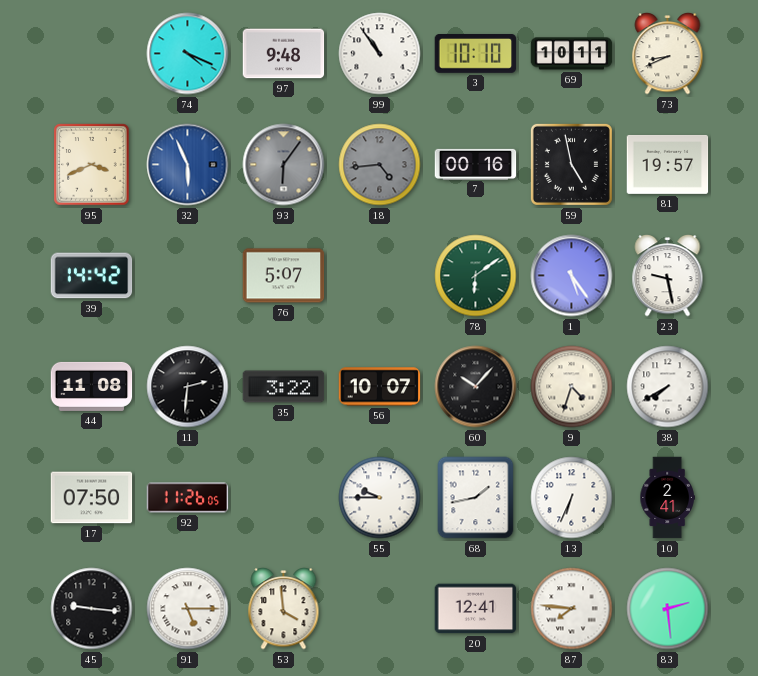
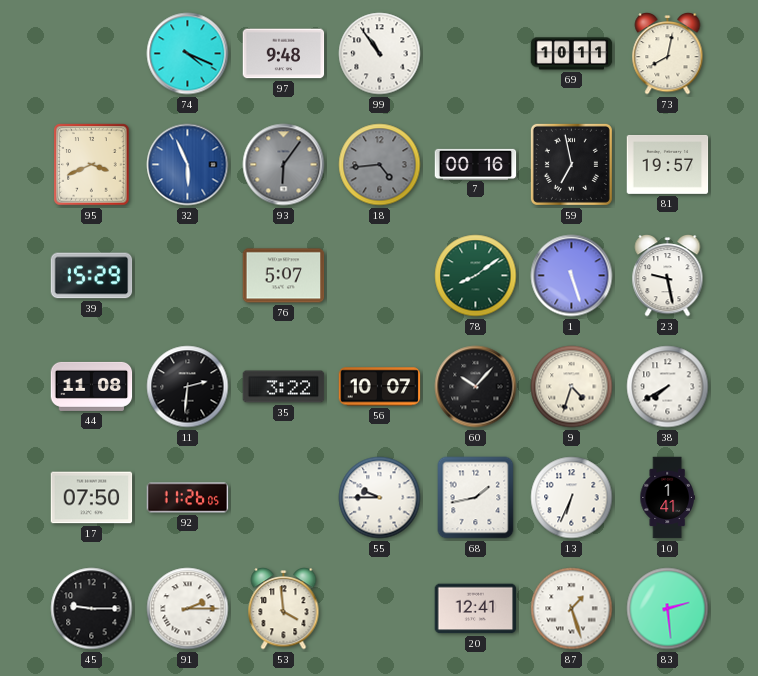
3: 10:10 -> none (476, 54)
73: 8:41 -> 8:02 (668, 54)
59: 4:58 -> 6:58 (571, 164)
39: 14:42 -> 15:29 (92, 276)
78: 6:09 -> 8:09 (476, 276)
1: 5:24 -> 5:27 (572, 276)
10: 2:41 -> 1:41 (667, 498)
45: 9:16 -> 9:15 (92, 609)
91: 5:15 -> 2:15 (188, 609)
87: 7:46 -> 1:27 (572, 609)
